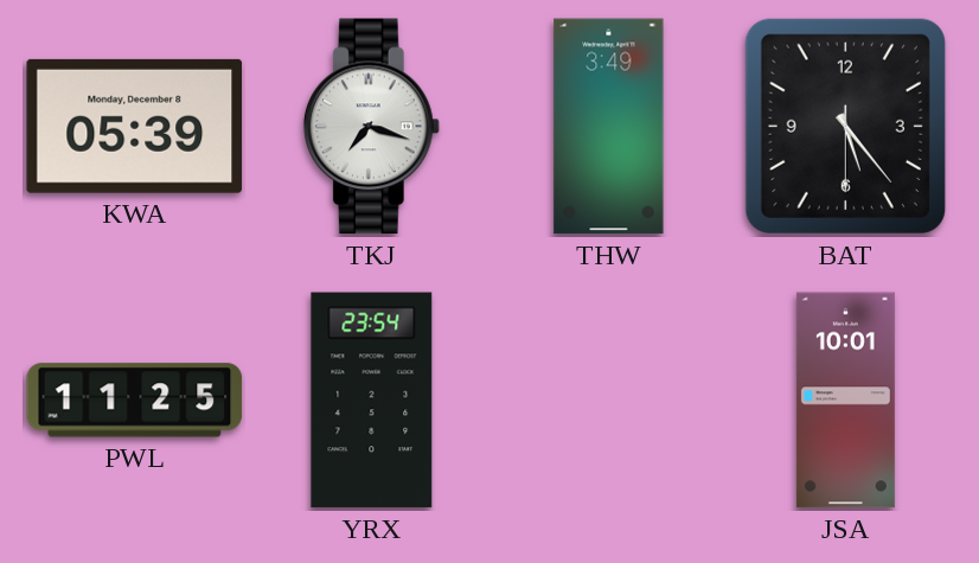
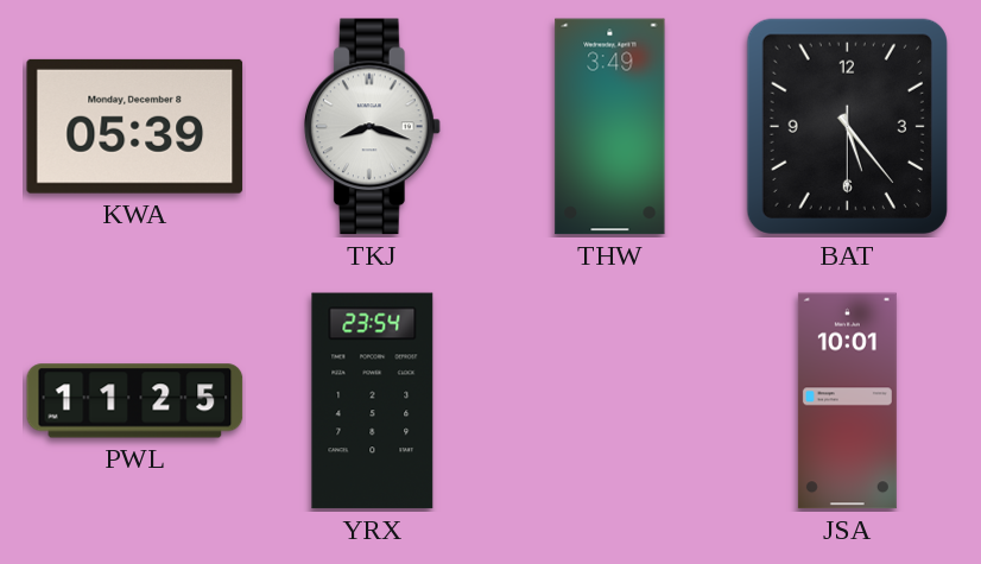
TKJ: 7:18 -> 8:18 (372, 127)
